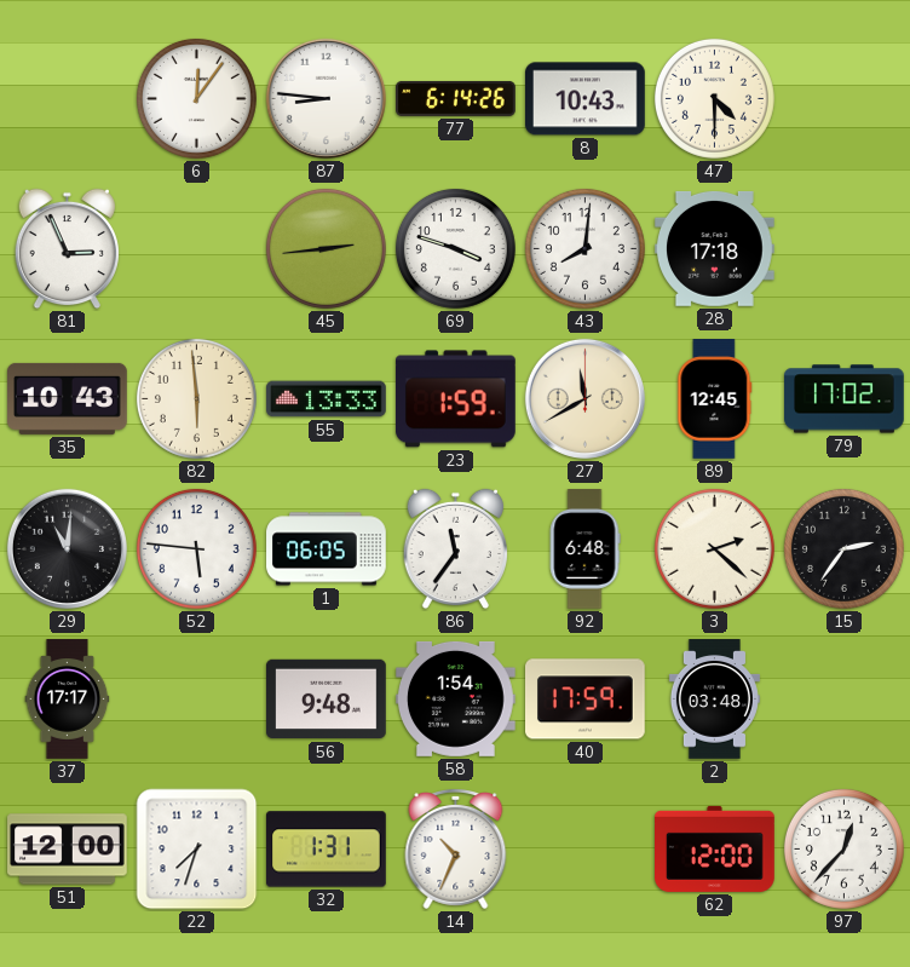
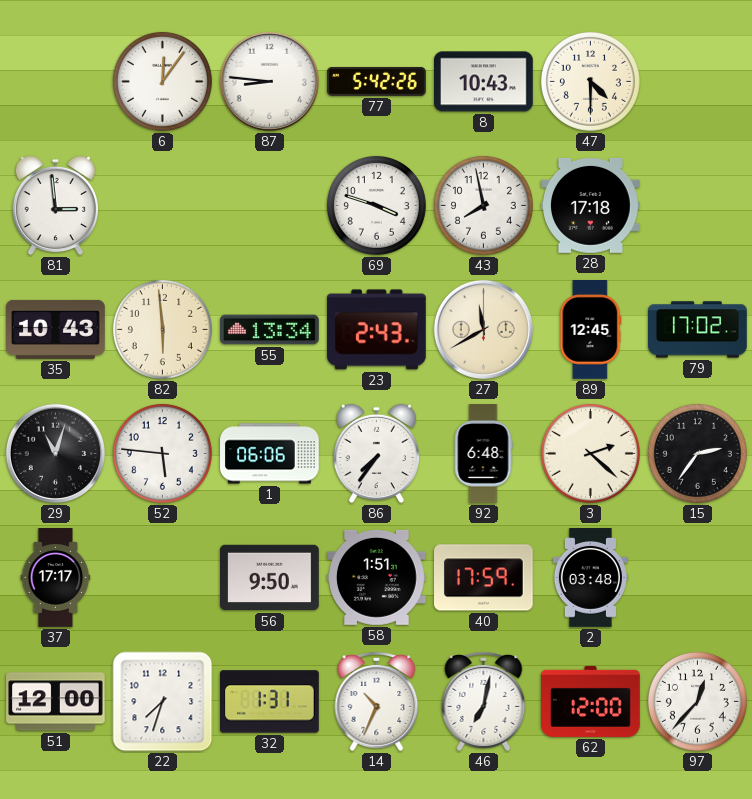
77: 6:14 -> 5:42 (377, 81)
81: 2:56 -> 2:59 (55, 206)
45: 2:44 -> none (326, 248)
43: 8:01 -> 7:58 (483, 205)
55: 13:33 -> 13:34 (270, 330)
23: 1:59 -> 2:43 (377, 330)
29: 11:01 -> 11:03 (55, 453)
1: 06:05 -> 06:06 (270, 454)
86: 11:36 -> 7:36 (376, 454)
56: 9:48 -> 9:50 (270, 578)
58: 1:54 -> 1:51 (377, 577)
46: none -> 7:02 (484, 702)
